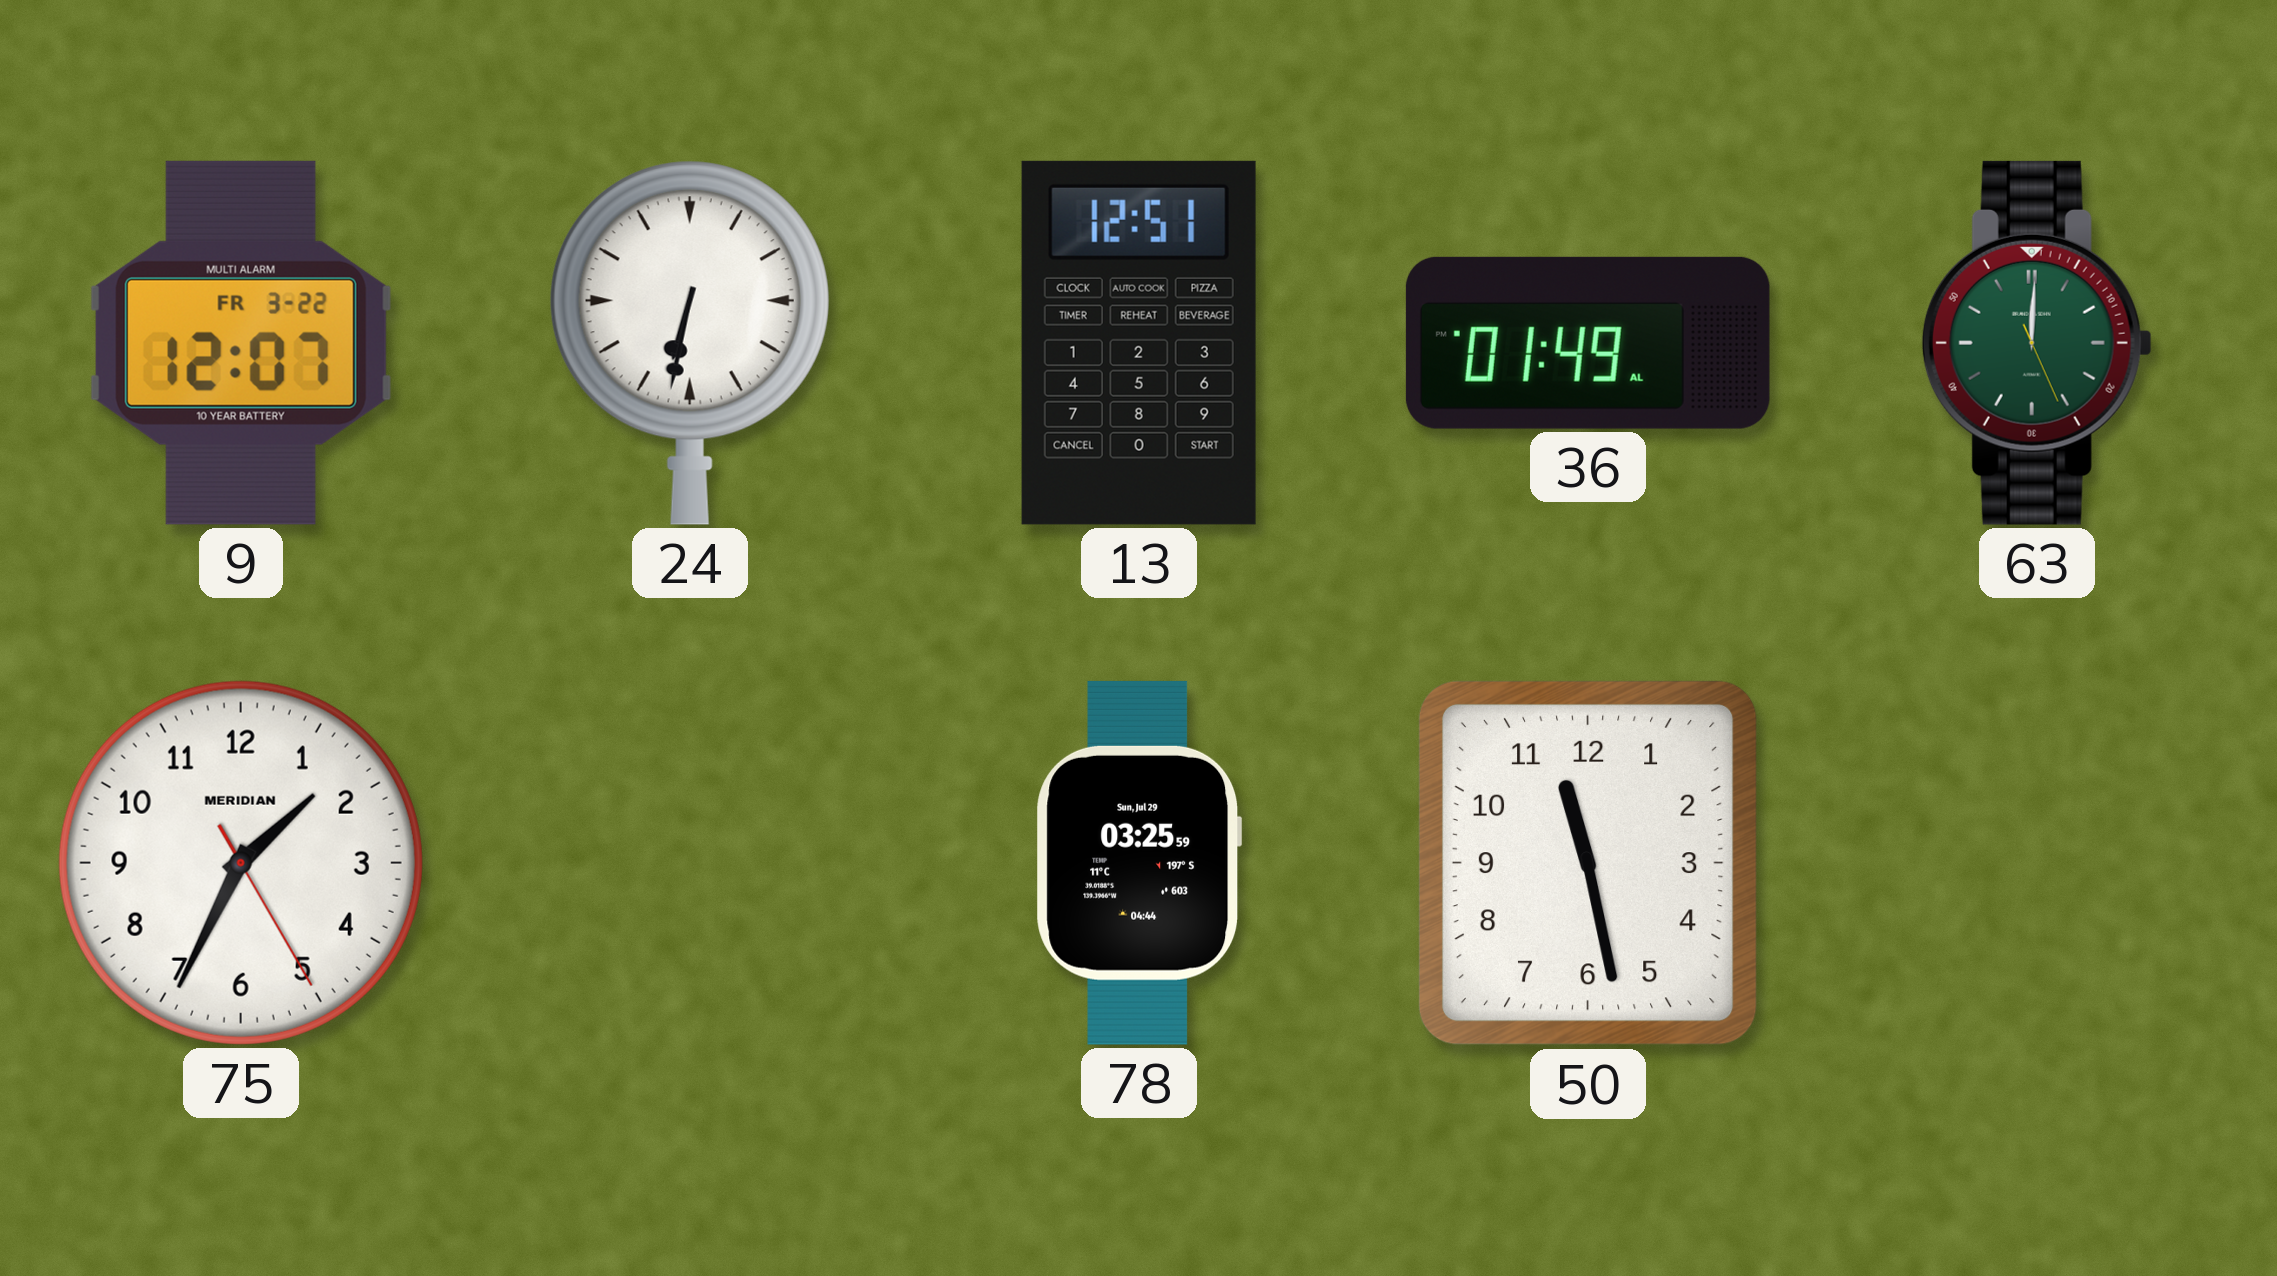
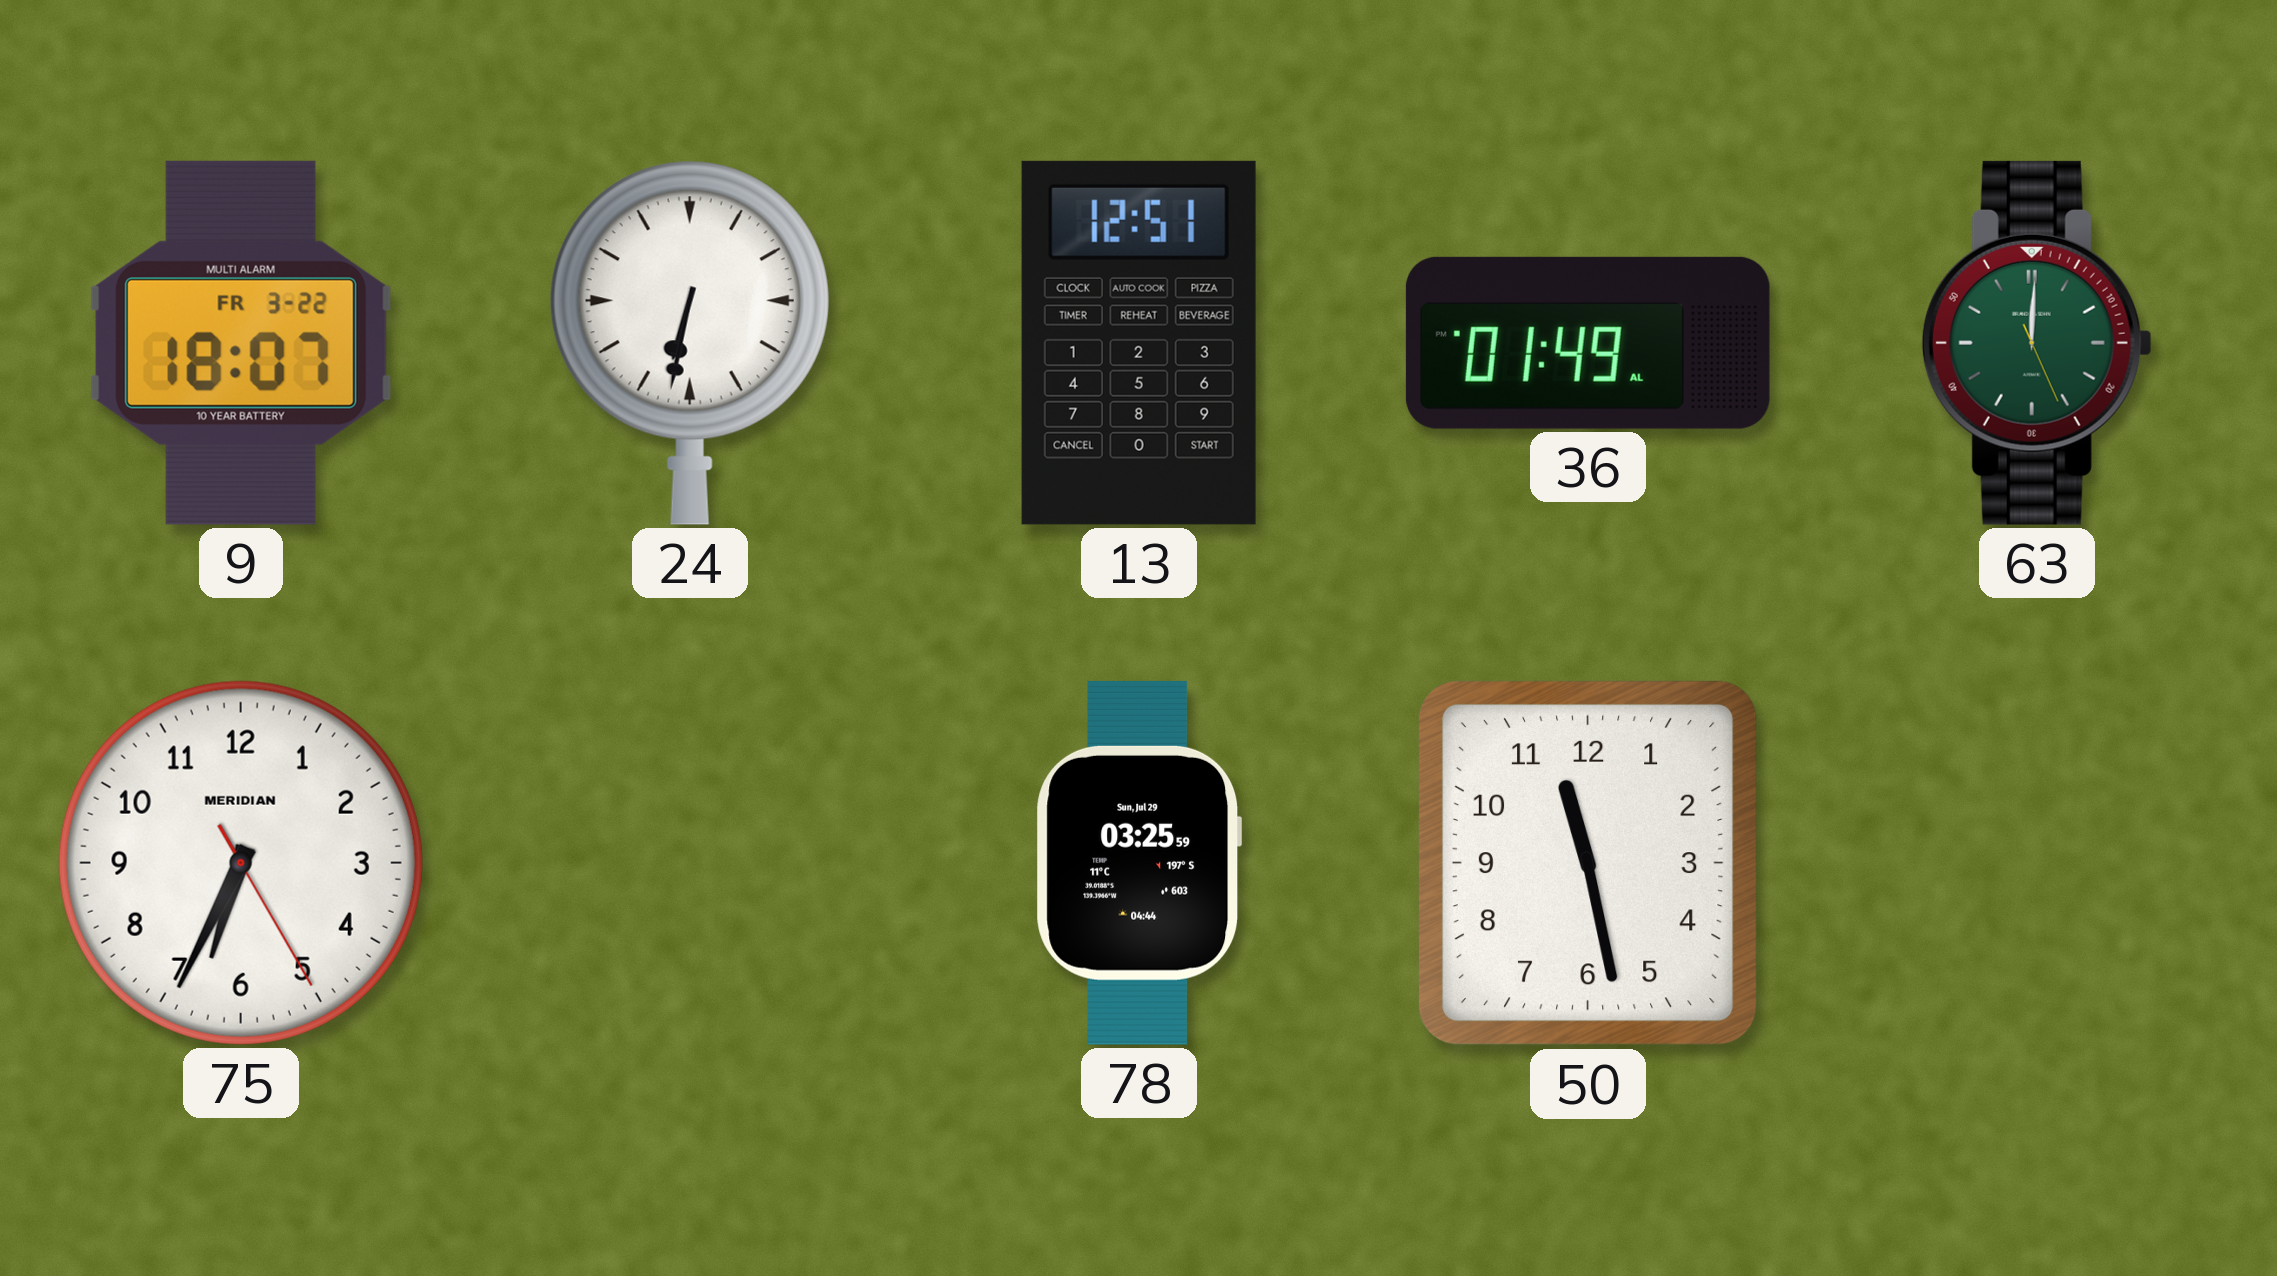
9: 12:07 -> 18:07 (241, 343)
75: 1:34 -> 6:34 (241, 863)
